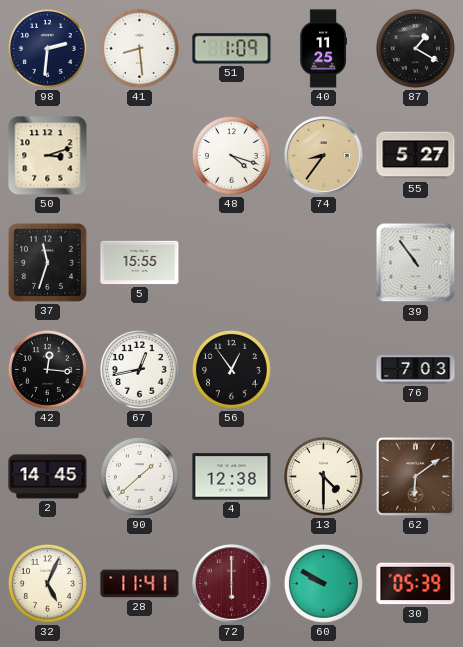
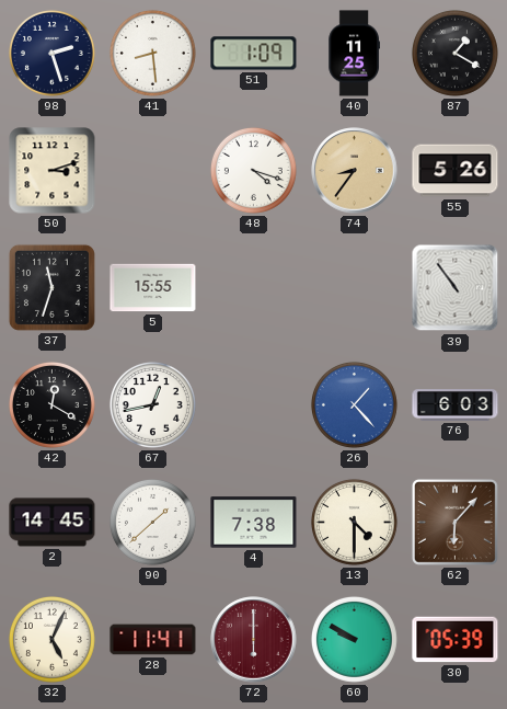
98: 2:31 -> 2:27 (51, 53)
55: 5:27 -> 5:26 (456, 171)
42: 12:16 -> 12:20 (51, 404)
56: 12:54 -> none (231, 369)
26: none -> 1:23 (354, 404)
76: 7:03 -> 6:03 (456, 405)
4: 12:38 -> 7:38 (254, 523)
62: 6:09 -> 6:07 (454, 522)
